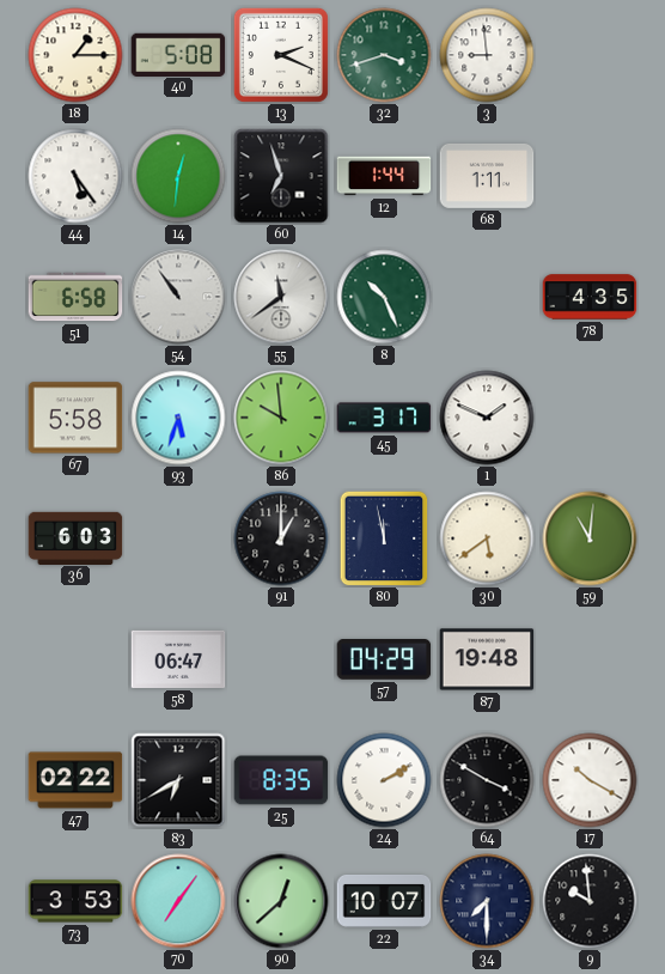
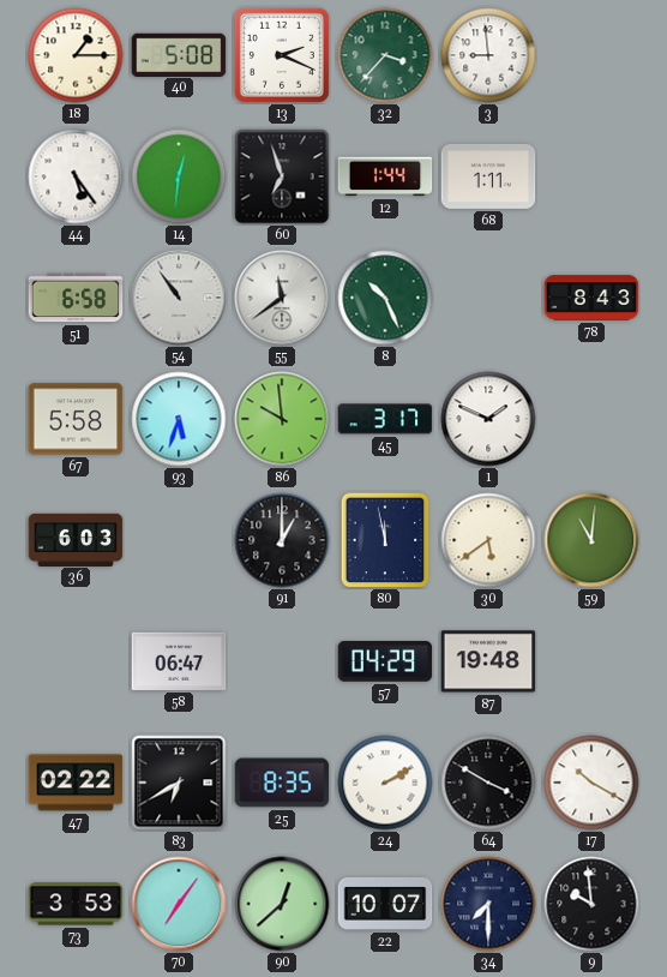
32: 3:42 -> 3:37 (385, 55)
78: 4:35 -> 8:43 (591, 298)
